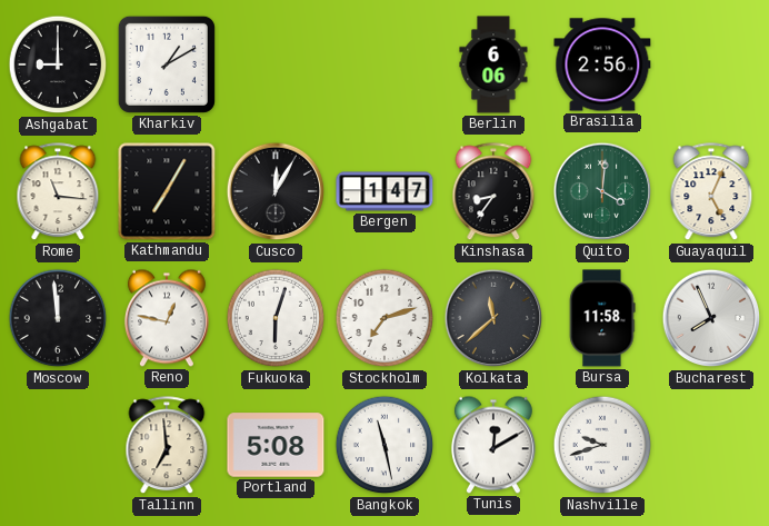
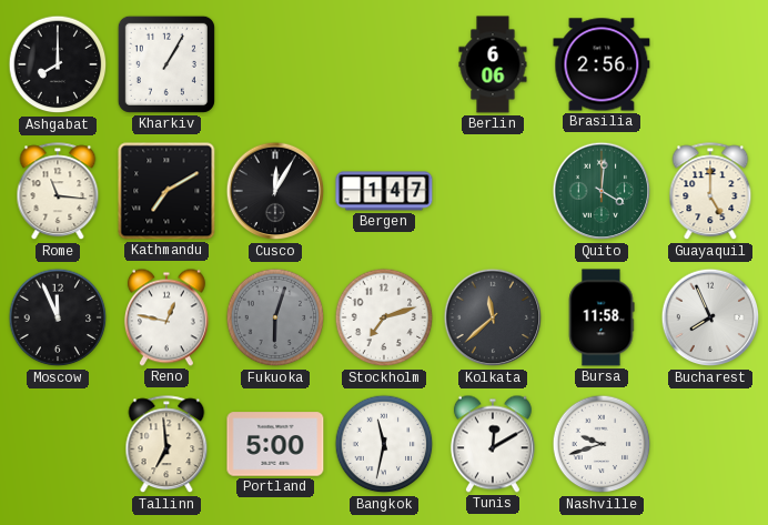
Ashgabat: 9:00 -> 8:00 (58, 64)
Kharkiv: 1:10 -> 1:05 (166, 64)
Kathmandu: 7:05 -> 7:10 (166, 191)
Kinshasa: 8:36 -> none (493, 192)
Guayaquil: 5:04 -> 5:00 (710, 192)
Moscow: 11:59 -> 11:56 (58, 317)
Fukuoka dial: white -> grey (275, 317)
Portland: 5:08 -> 5:00 (275, 444)
Bangkok: 11:28 -> 11:32 (384, 444)
